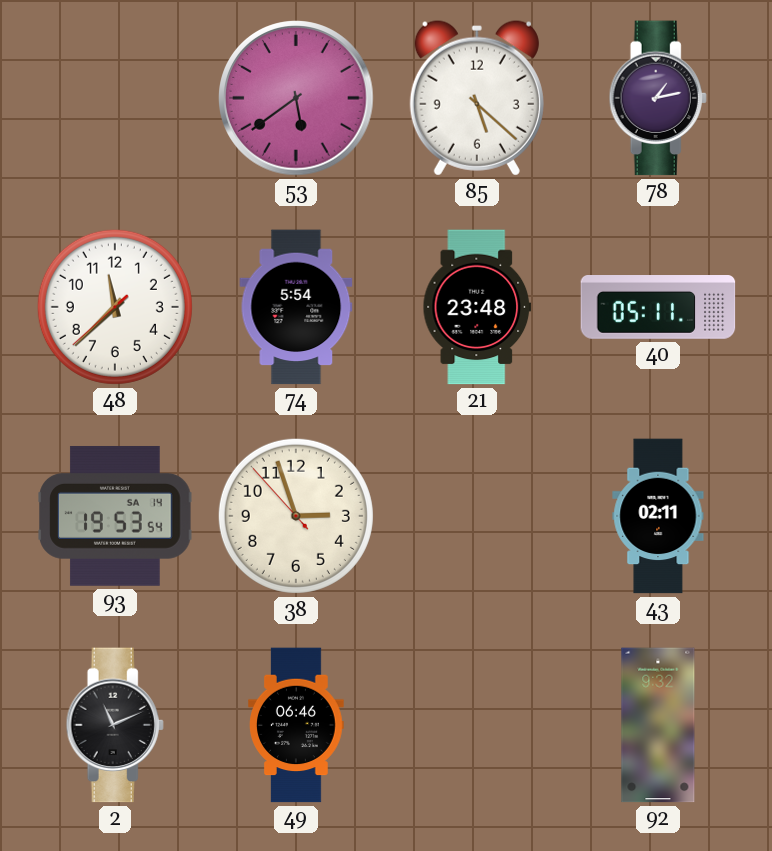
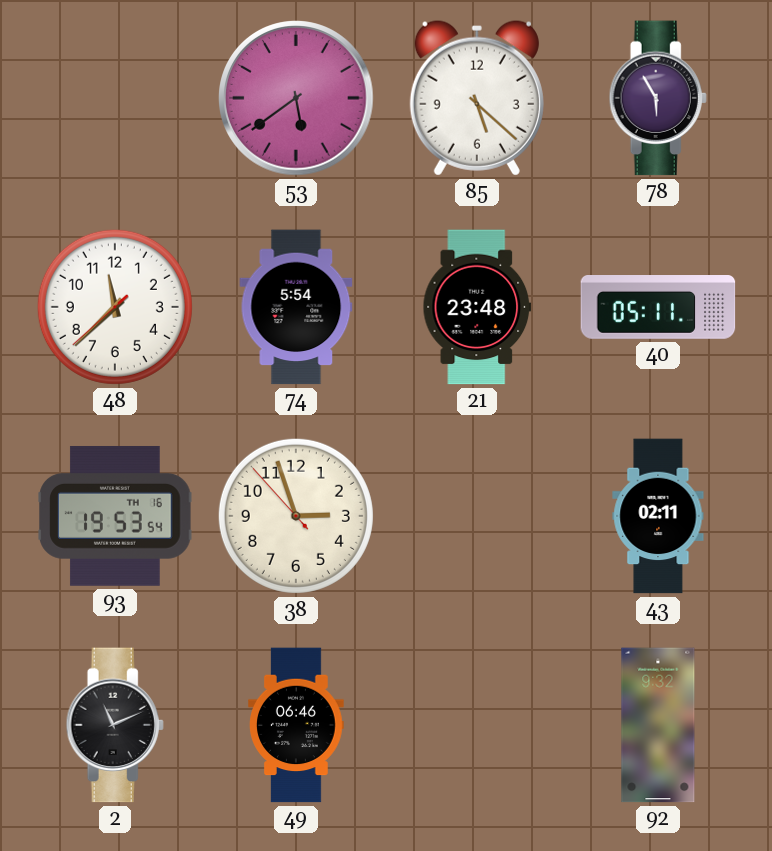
78: 1:13 -> 5:55 (658, 98)
93 date: SA 14 -> TH 16 (115, 516)
